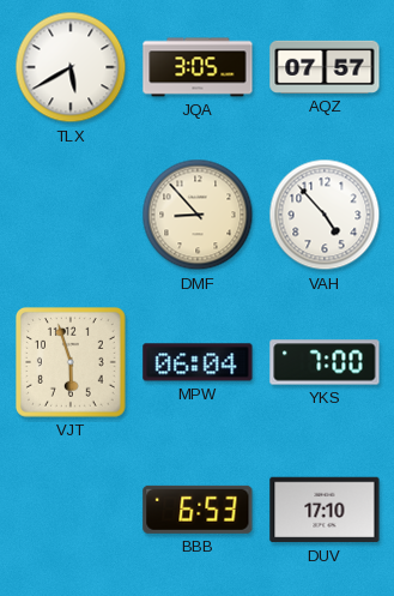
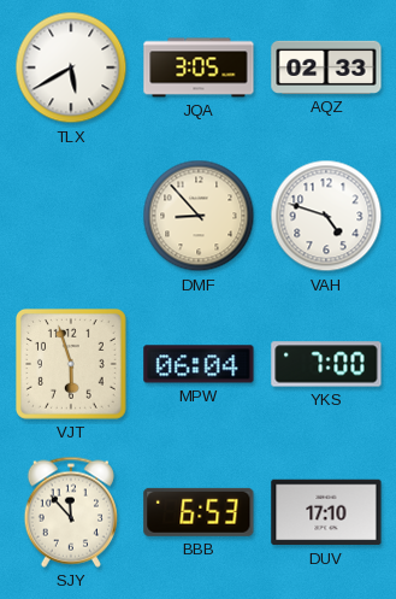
AQZ: 07:57 -> 02:33 (326, 67)
VAH: 4:53 -> 4:48 (326, 216)
SJY: none -> 11:53 (71, 512)
